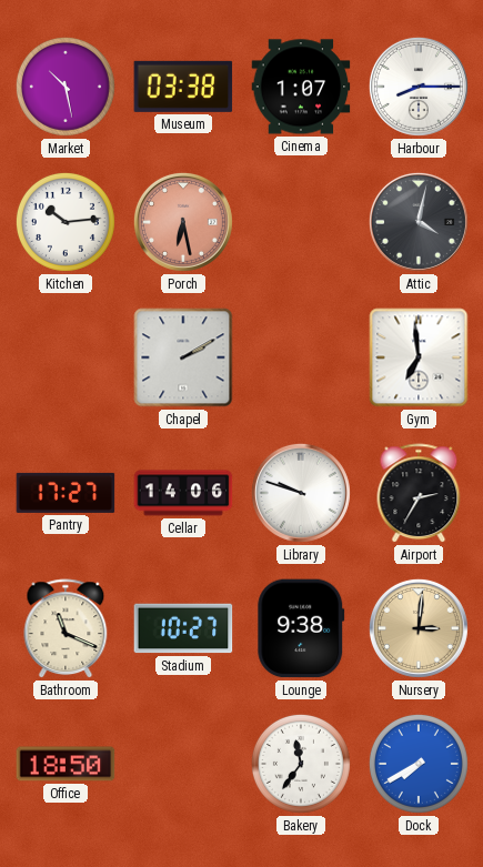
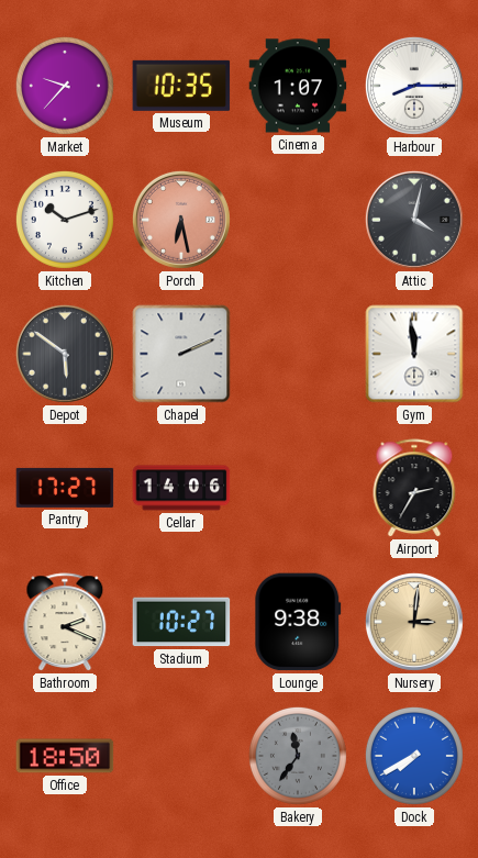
Market: 10:28 -> 9:37 (65, 86)
Museum: 03:38 -> 10:35 (181, 86)
Kitchen: 10:14 -> 10:12 (65, 220)
Depot: none -> 5:51 (65, 354)
Chapel: 2:10 -> 2:11 (181, 354)
Gym: 6:59 -> 11:59 (414, 354)
Library: 9:48 -> none (301, 493)
Bathroom: 11:19 -> 2:19 (65, 623)
Bakery dial: white -> grey (298, 756)
